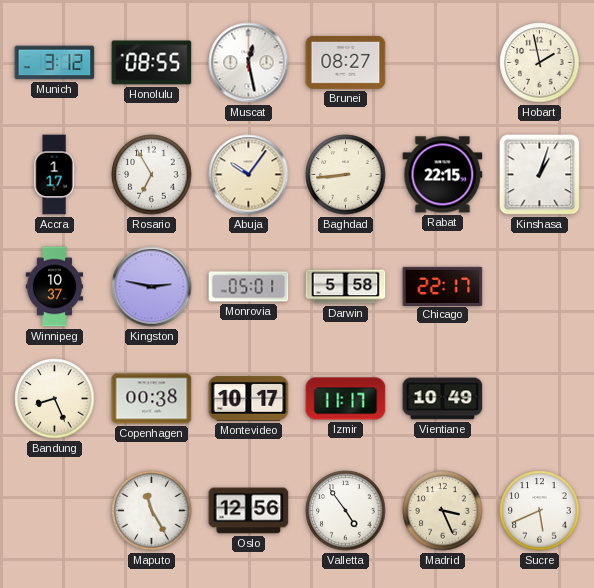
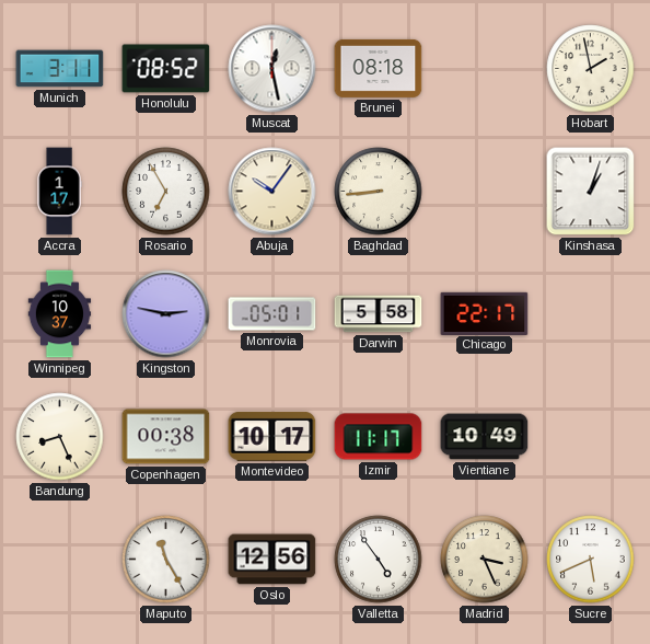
Munich: 3:12 -> 3:11 (60, 69)
Honolulu: 08:55 -> 08:52 (166, 69)
Brunei: 08:27 -> 08:18 (379, 68)
Rabat: 22:15 -> none (443, 175)
